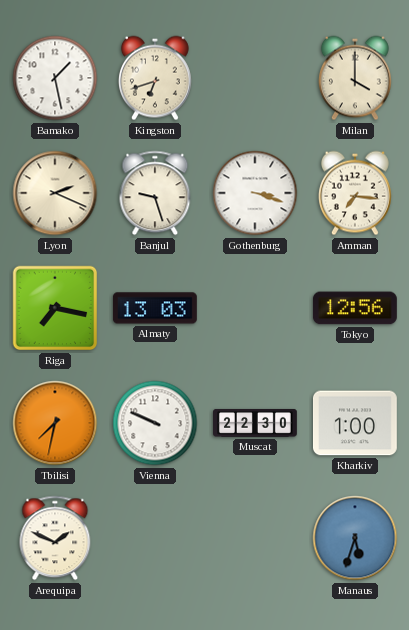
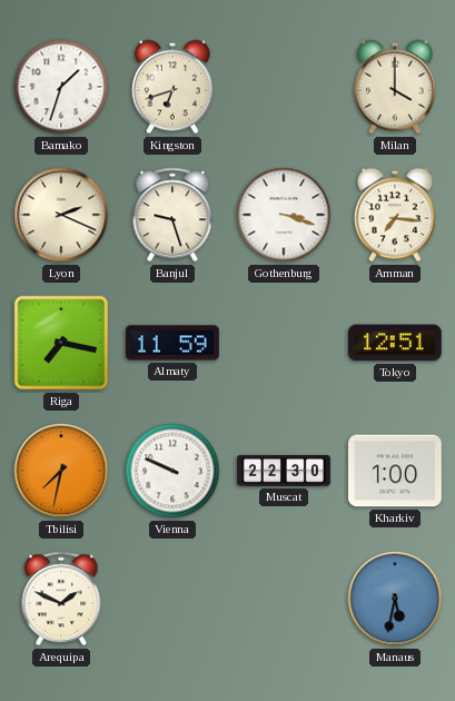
Bamako: 1:28 -> 1:33 (61, 87)
Almaty: 13:03 -> 11:59 (172, 343)
Tokyo: 12:56 -> 12:51 (395, 343)
Manaus: 5:33 -> 5:32 (395, 599)
